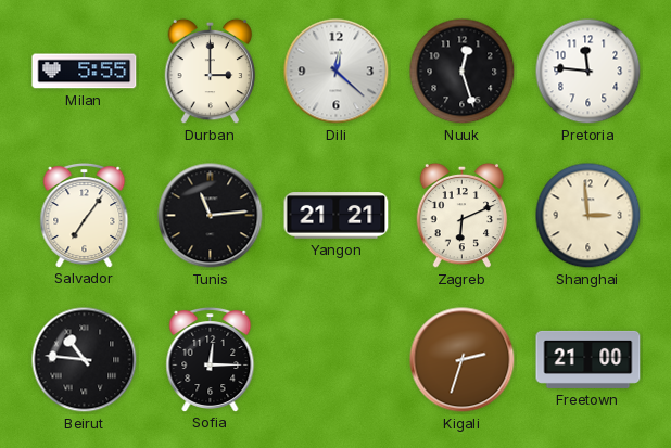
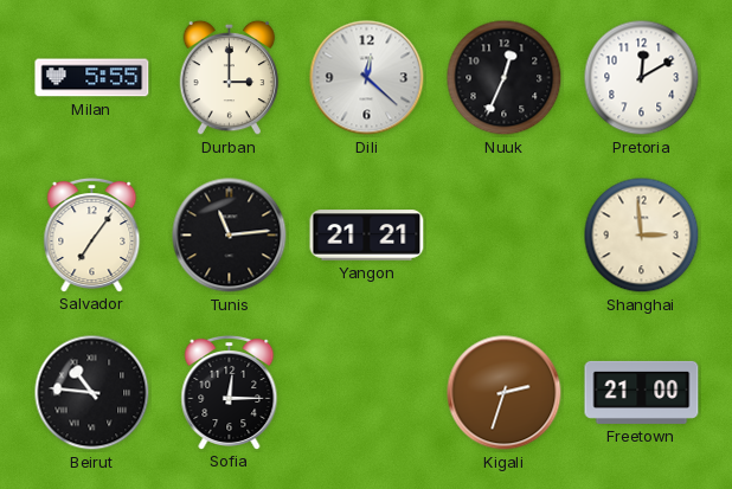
Nuuk: 12:27 -> 12:34 (505, 78)
Pretoria: 11:46 -> 12:10 (642, 78)
Zagreb: 6:11 -> none (463, 216)
